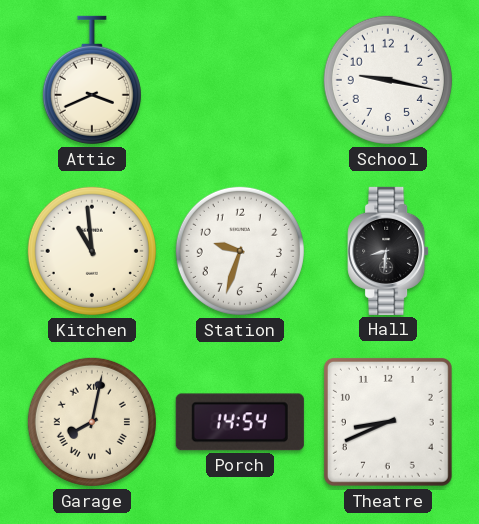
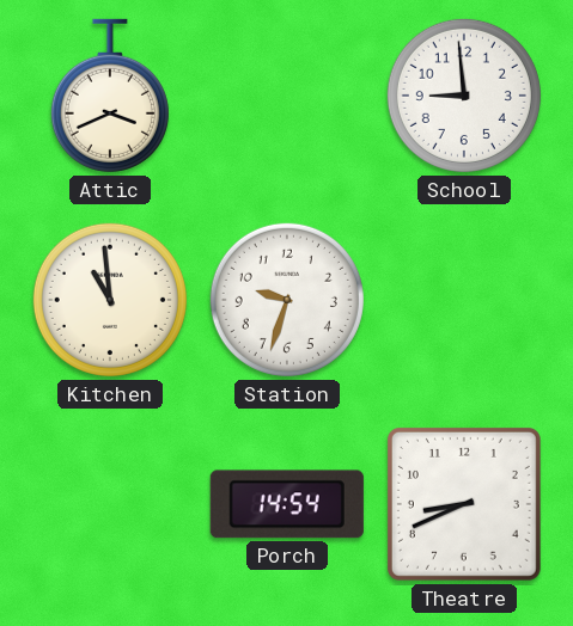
School: 9:17 -> 8:59 (464, 96)
Hall: 8:31 -> none (388, 251)
Garage: 8:02 -> none (92, 422)
